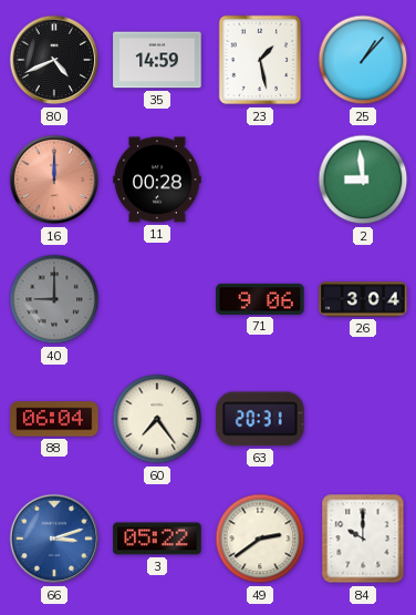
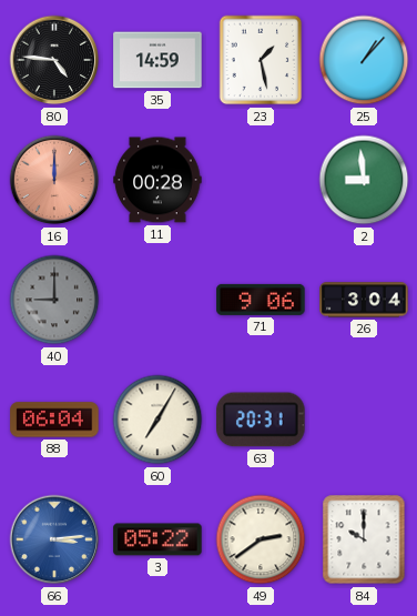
80: 4:41 -> 4:46 (54, 60)
60: 7:24 -> 7:05 (157, 420)
66: 3:12 -> 3:14 (54, 539)
